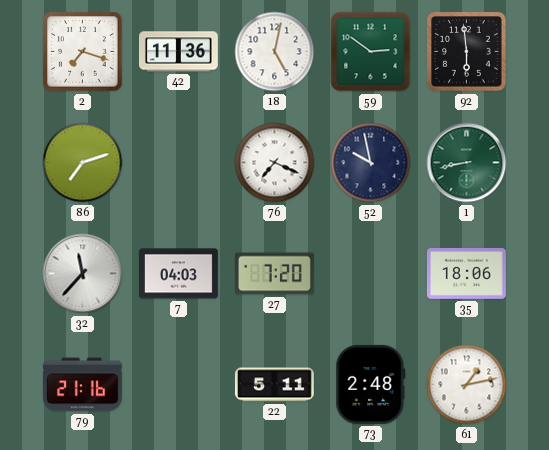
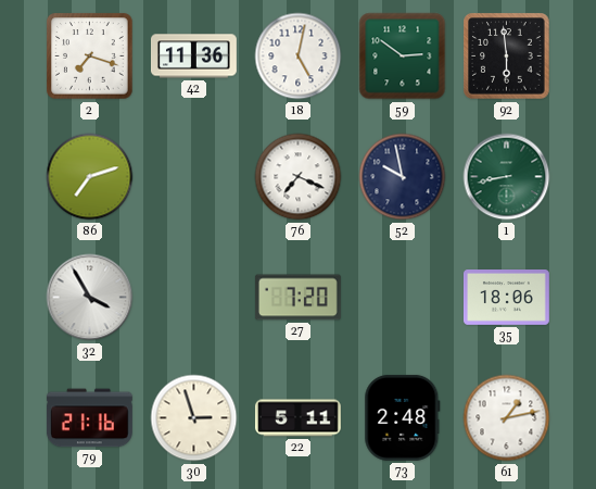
32: 11:37 -> 3:55 (90, 298)
7: 04:03 -> none (178, 274)
30: none -> 2:57 (194, 418)
